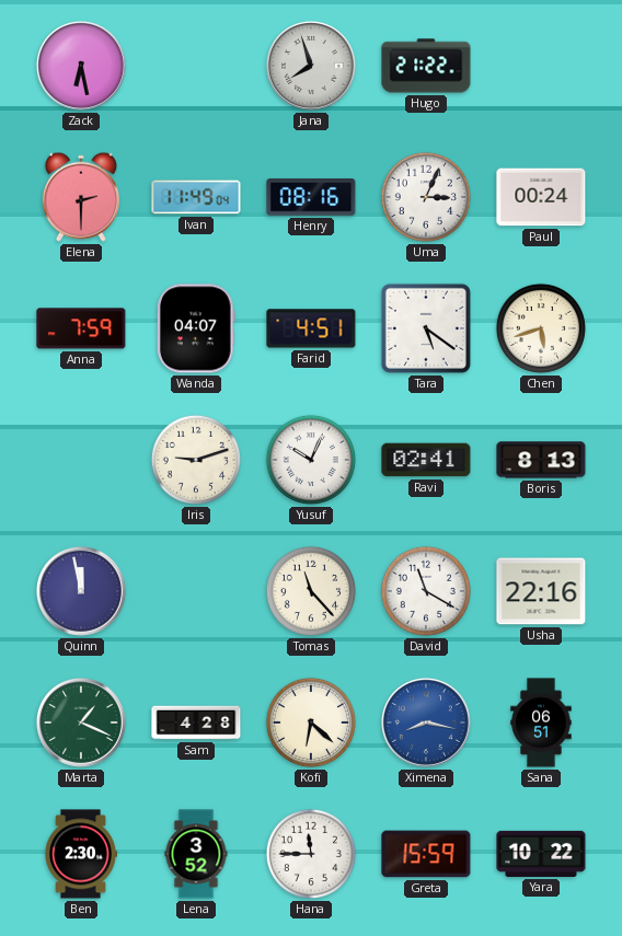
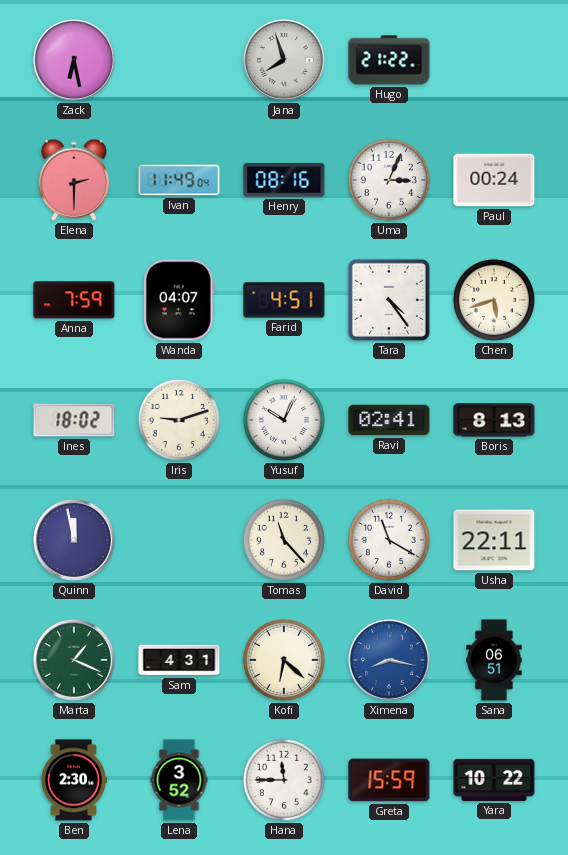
Tara: 5:21 -> 4:24 (389, 300)
Ines: none -> 18:02 (74, 420)
Usha: 22:16 -> 22:11 (494, 540)
Sam: 4:28 -> 4:31 (179, 660)
